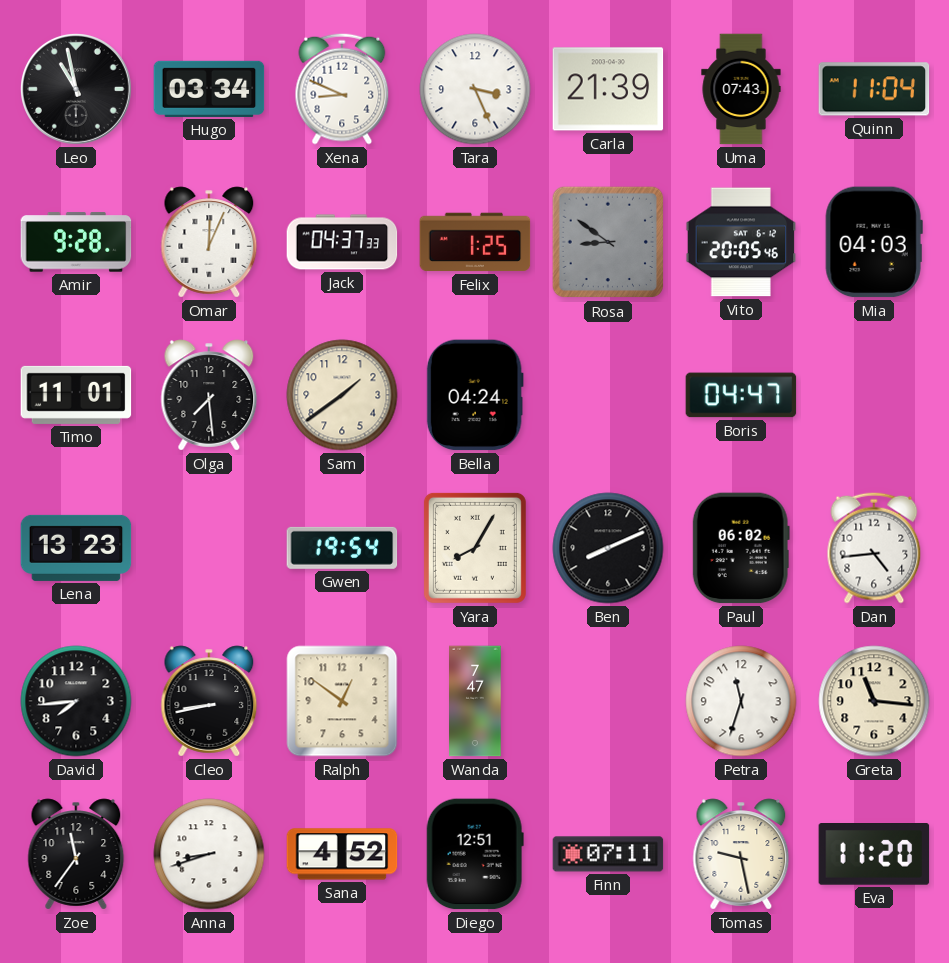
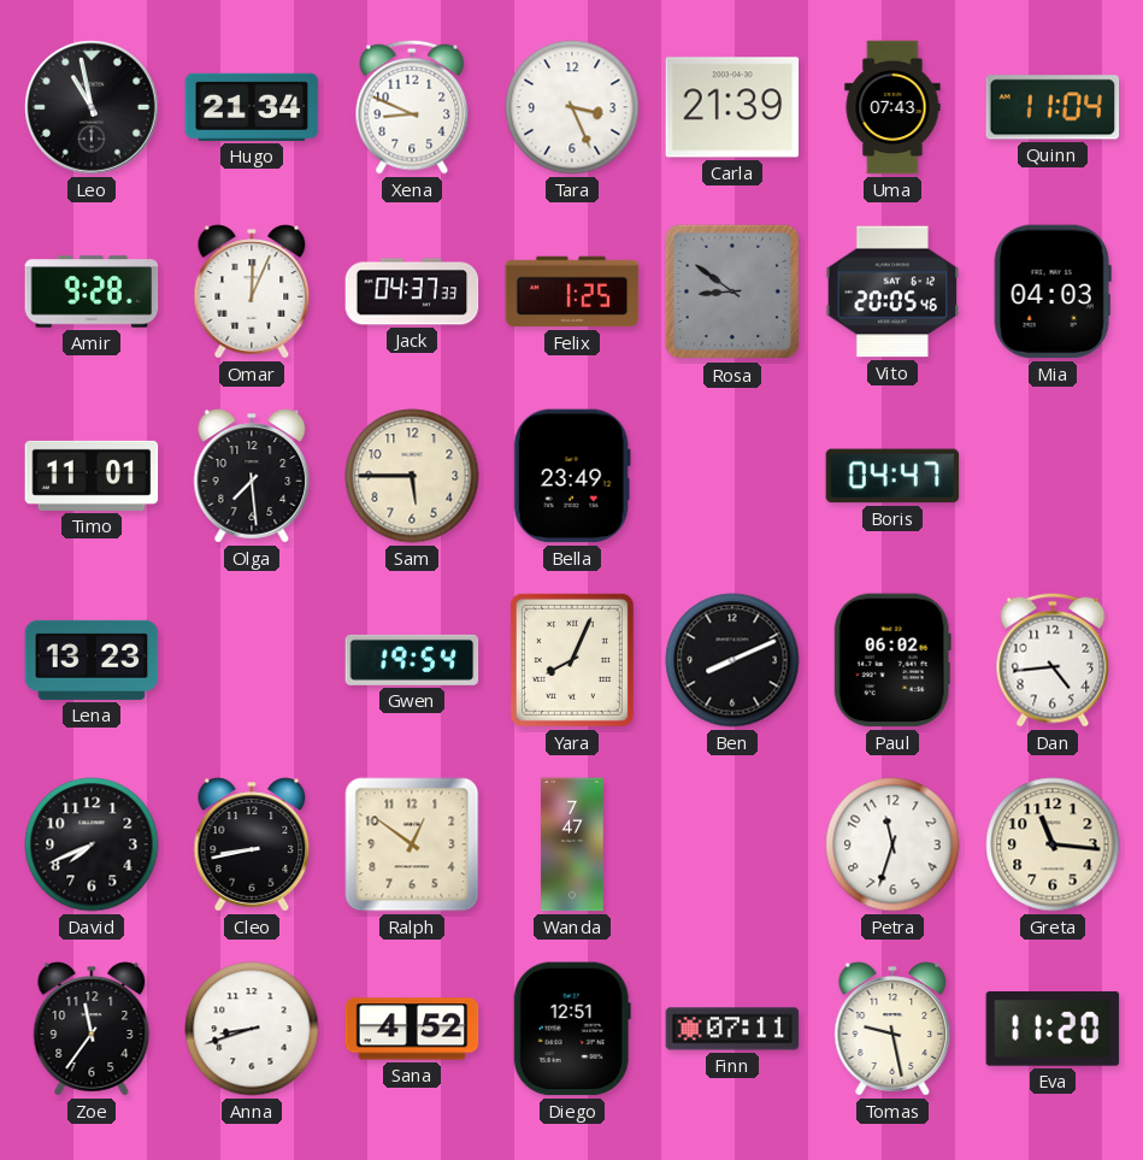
Hugo: 03:34 -> 21:34 (252, 107)
Sam: 1:39 -> 5:45 (412, 476)
Bella: 04:24 -> 23:49 (572, 476)
Yara: 8:05 -> 8:04 (572, 660)
David: 7:44 -> 7:41 (92, 844)
